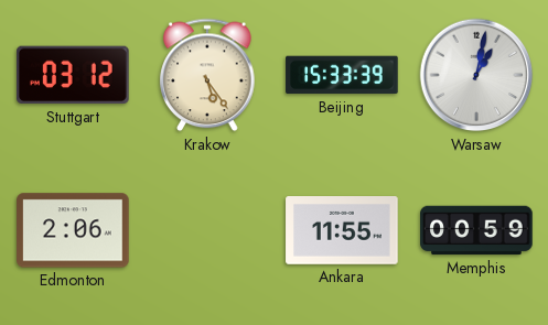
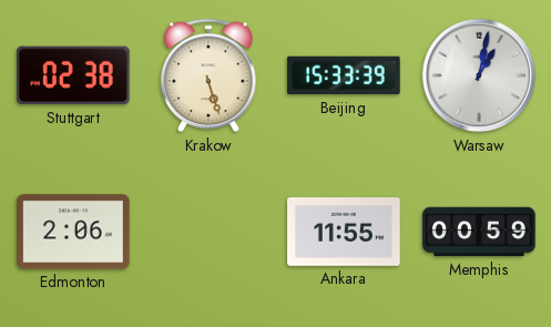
Stuttgart: 03:12 -> 02:38 (74, 75)
Krakow: 5:24 -> 5:27 (208, 75)
